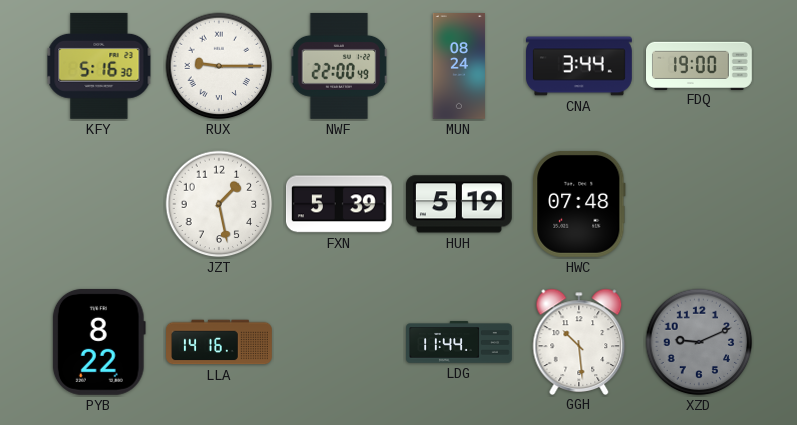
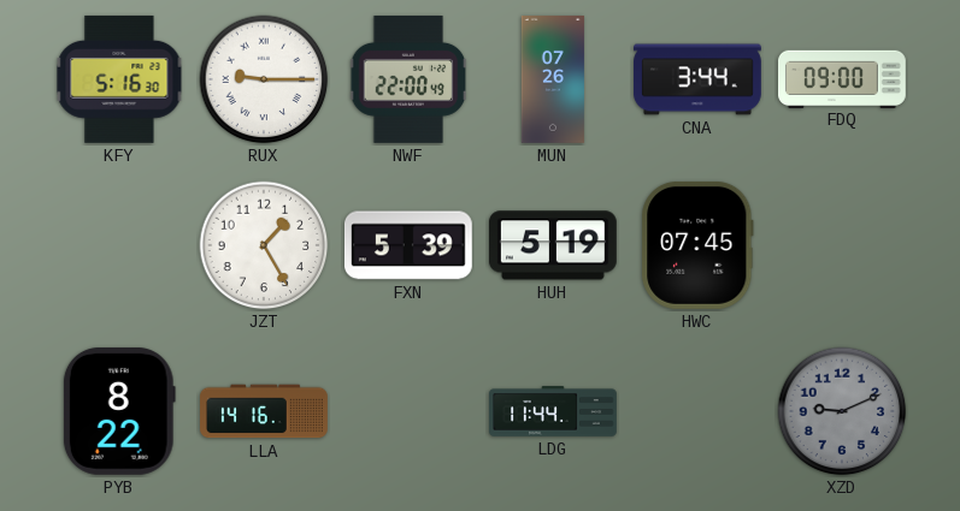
MUN: 08:24 -> 07:26 (553, 81)
FDQ: 19:00 -> 09:00 (843, 78)
JZT: 1:28 -> 1:25 (264, 245)
HWC: 07:48 -> 07:45 (697, 245)
GGH: 10:29 -> none (579, 341)
